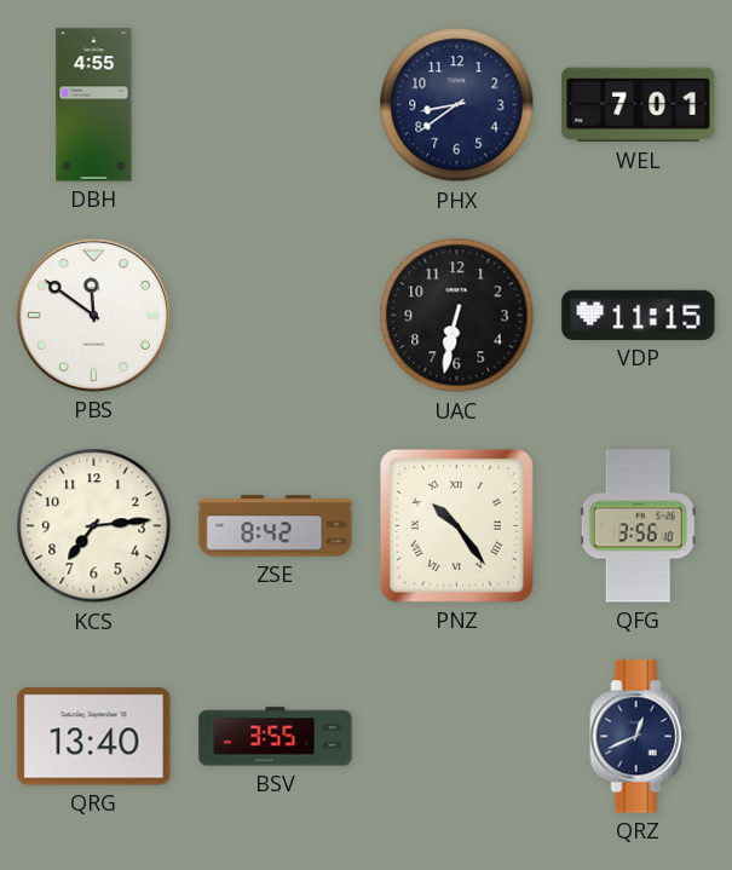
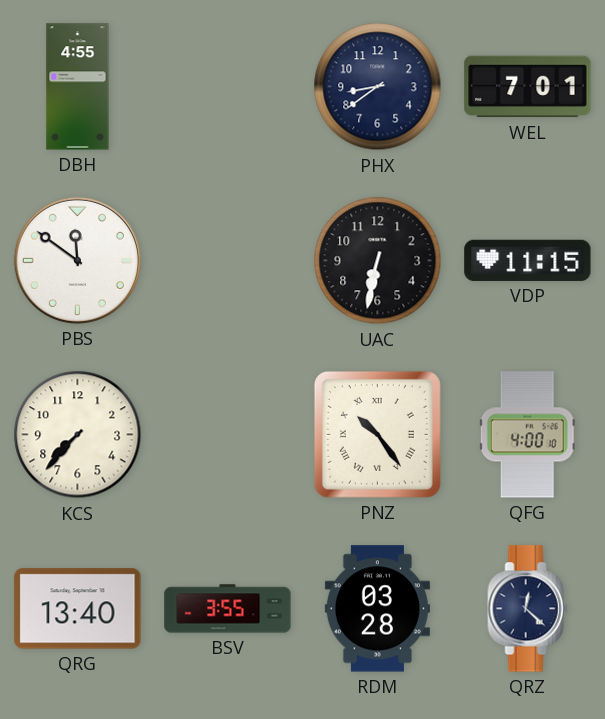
KCS: 7:14 -> 7:37 (78, 435)
ZSE: 8:42 -> none (276, 526)
QFG: 3:56 -> 4:00 (527, 435)
RDM: none -> 03:28 (377, 609)
QRZ: 12:41 -> 12:22 (528, 609)
